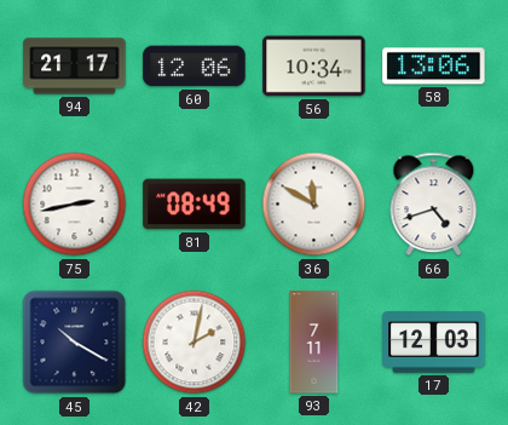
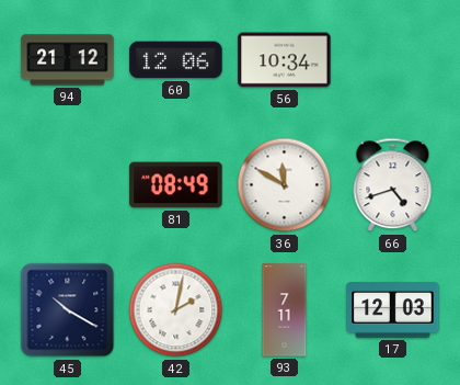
94: 21:17 -> 21:12 (68, 60)
58: 13:06 -> none (434, 67)
75: 2:43 -> none (75, 205)
